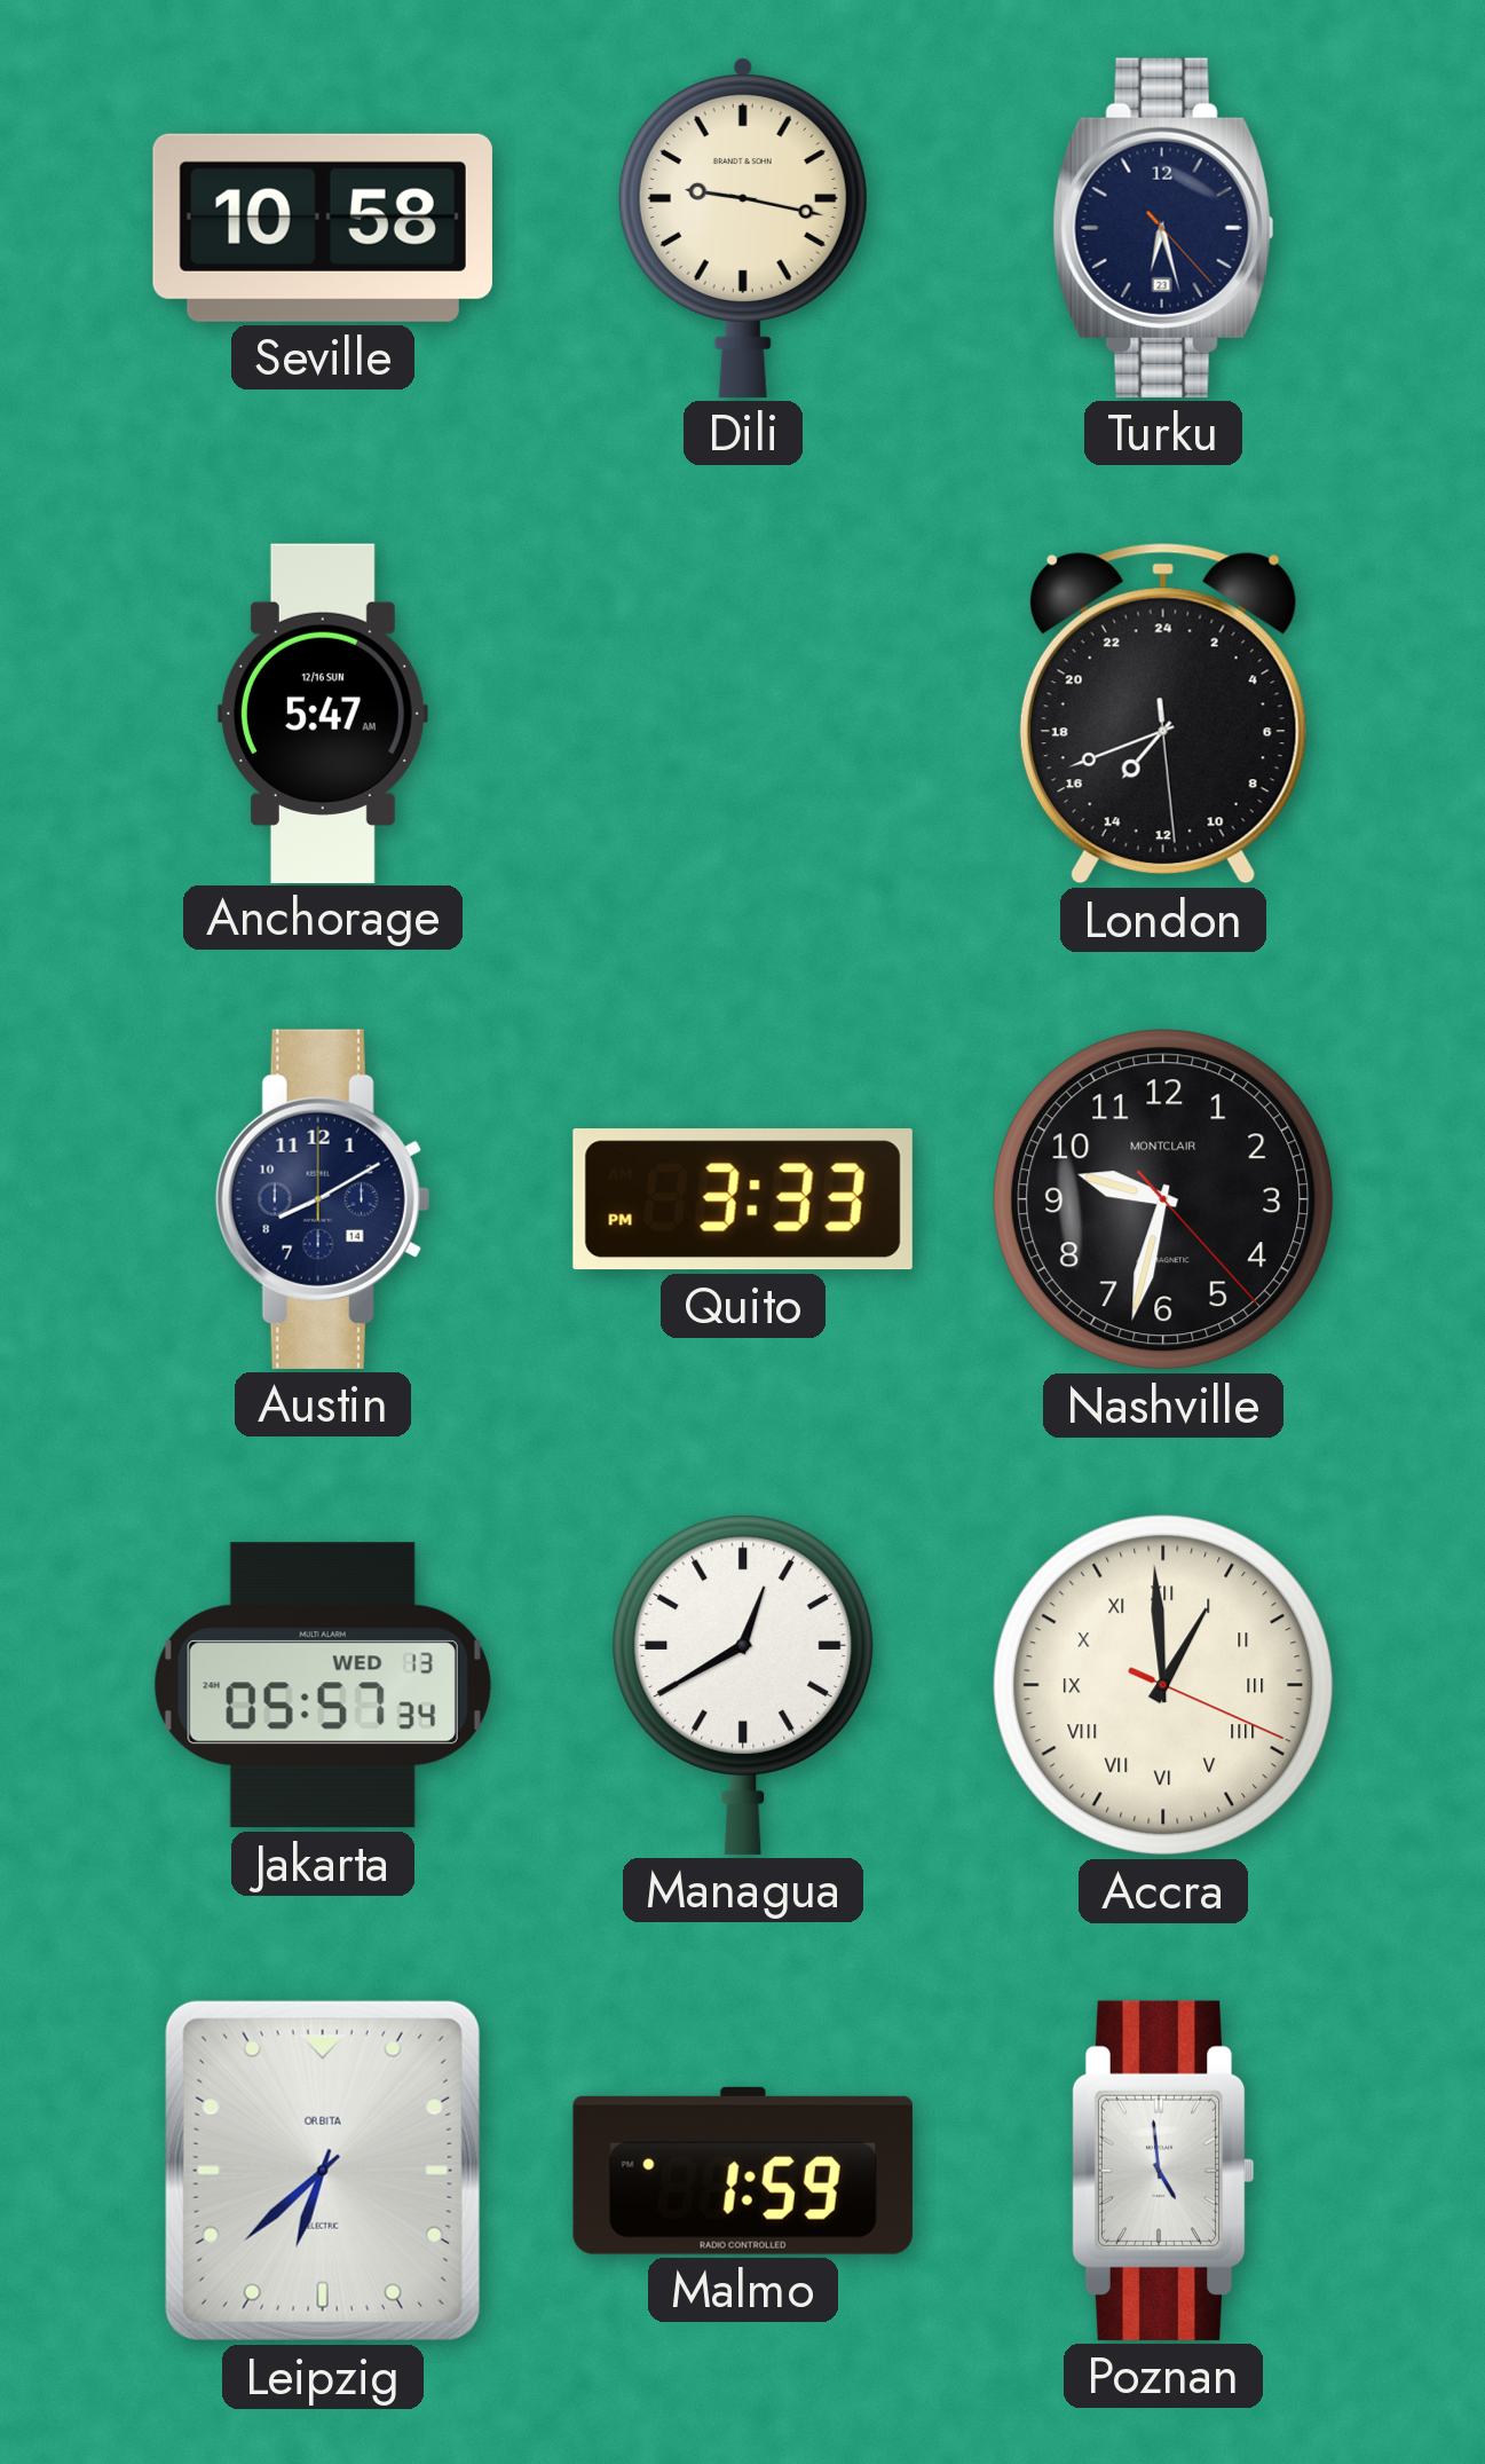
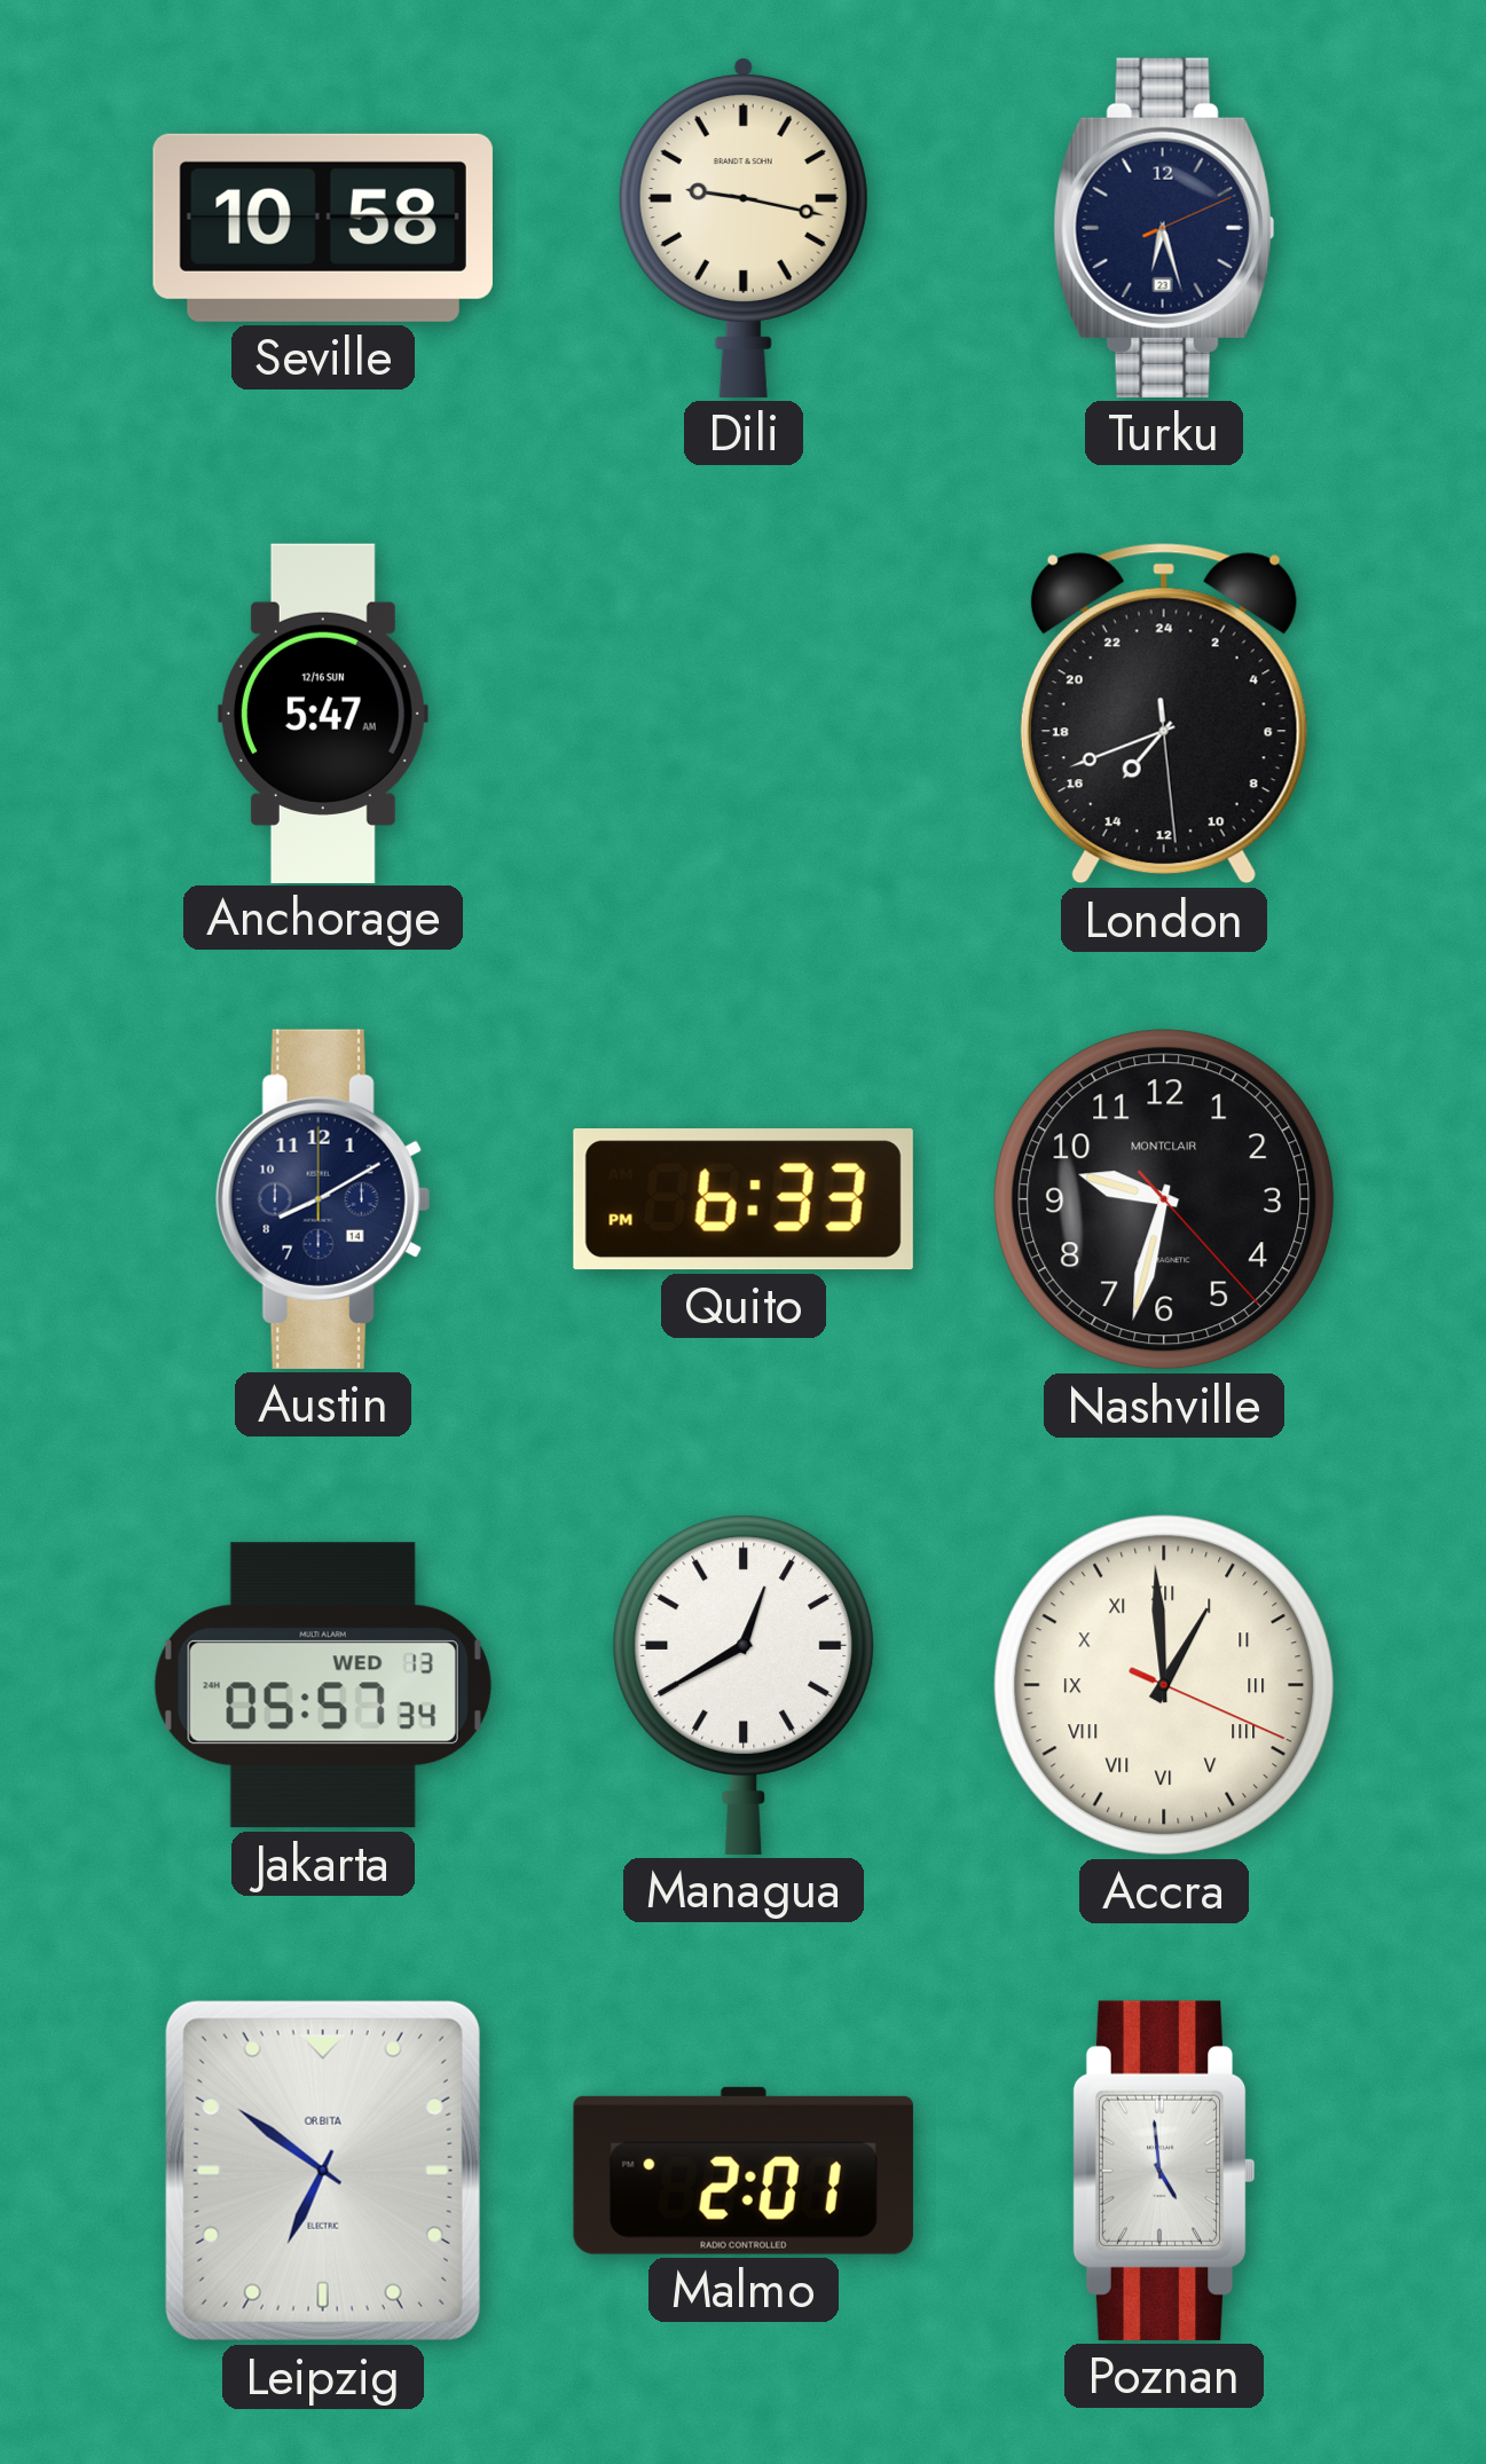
Turku: 6:27:23 -> 6:27:11 (1164, 228)
Quito: 3:33 -> 6:33 (744, 1199)
Leipzig: 6:38 -> 6:51 (323, 2171)
Malmo: 1:59 -> 2:01 (744, 2171)
